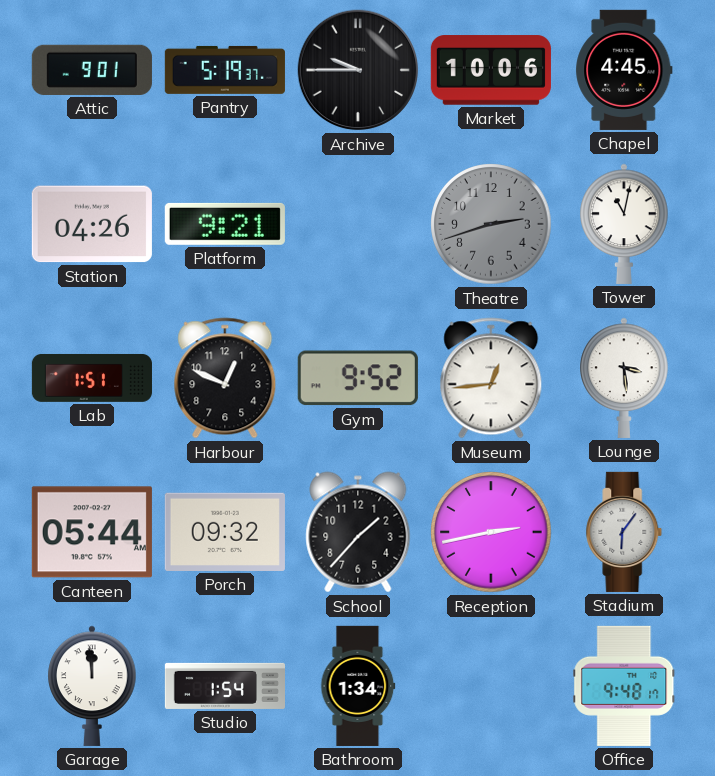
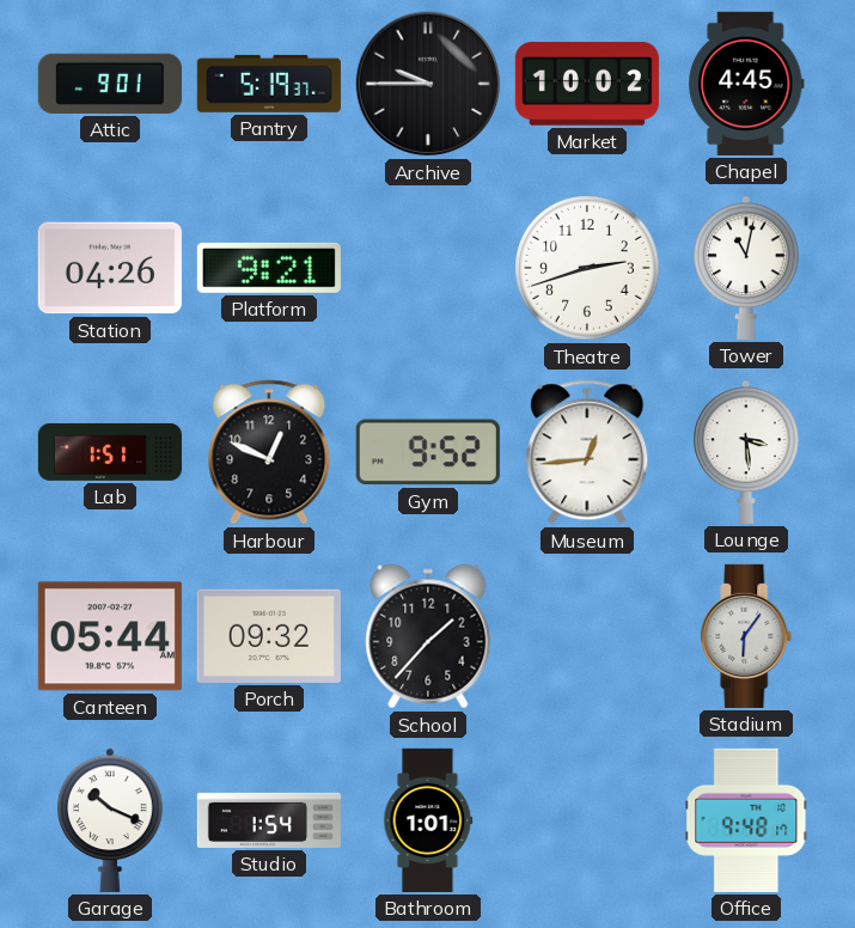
Market: 10:06 -> 10:02 (587, 84)
Theatre dial: grey -> white (587, 268)
Reception: 2:43 -> none (491, 532)
Garage: 11:59 -> 10:19 (110, 820)
Bathroom: 1:34 -> 1:01 (428, 820)
